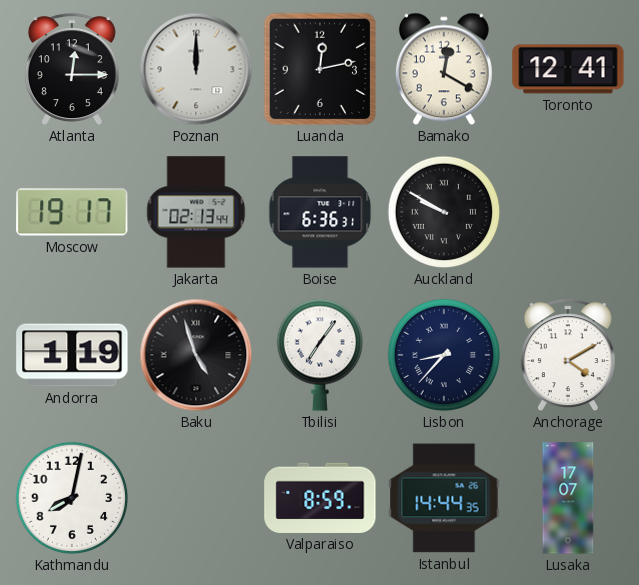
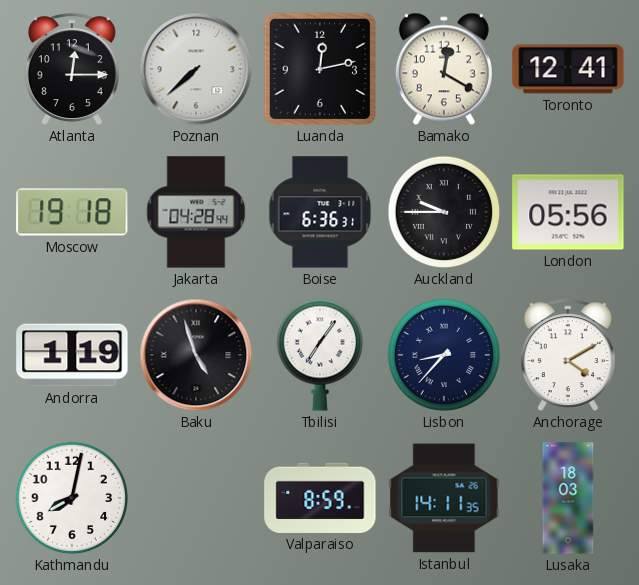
Poznan: 12:00 -> 7:38 (196, 69)
Moscow: 19:17 -> 19:18 (72, 212)
Jakarta: 02:13 -> 04:28 (196, 212)
Auckland: 9:50 -> 9:45 (444, 212)
London: none -> 05:56 (568, 212)
Istanbul: 14:44 -> 14:11 (444, 498)
Lusaka: 17:07 -> 18:03 (568, 498)
